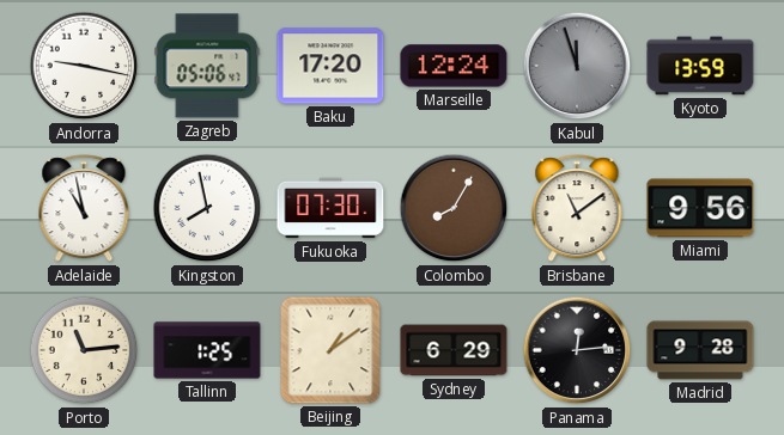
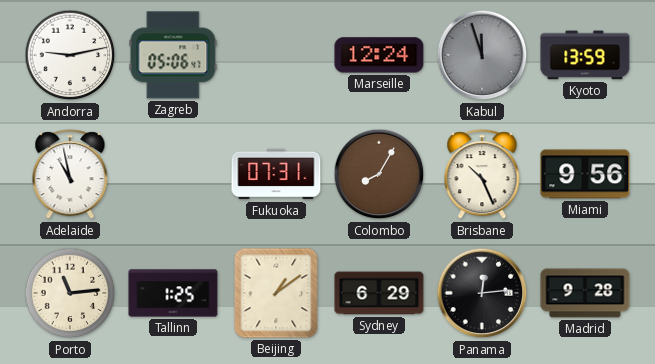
Andorra: 9:17 -> 9:13 (70, 55)
Baku: 17:20 -> none (330, 66)
Kingston: 7:58 -> none (207, 208)
Fukuoka: 07:30 -> 07:31 (276, 174)
Brisbane: 11:09 -> 10:26 (482, 175)
